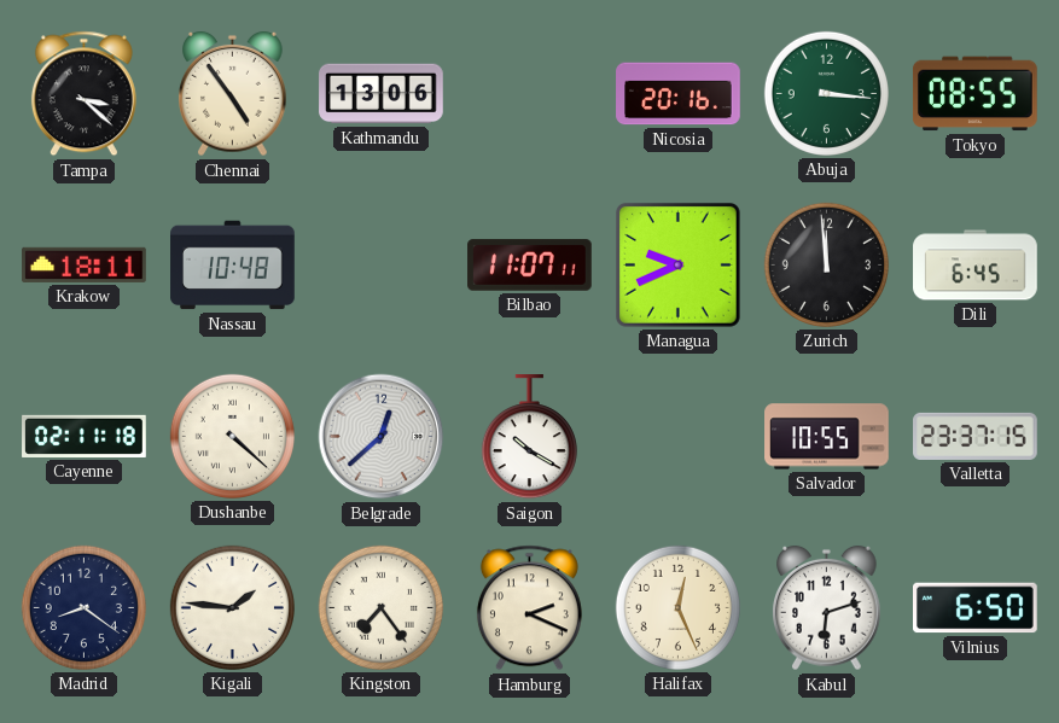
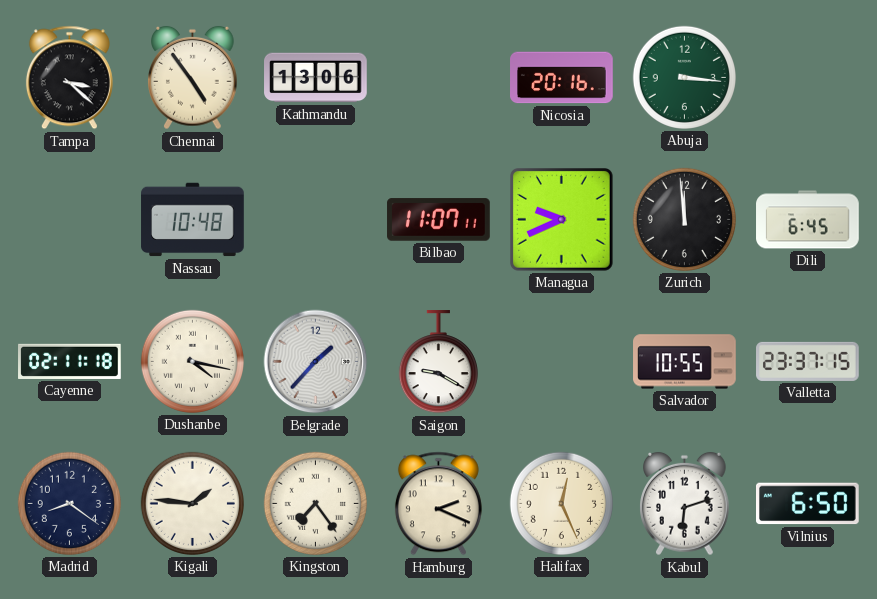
Tokyo: 08:55 -> none (976, 94)
Krakow: 18:11 -> none (85, 264)
Dushanbe: 4:22 -> 4:17 (192, 361)
Belgrade: 12:38 -> 1:37 (316, 362)
Saigon: 10:20 -> 9:20 (438, 362)
